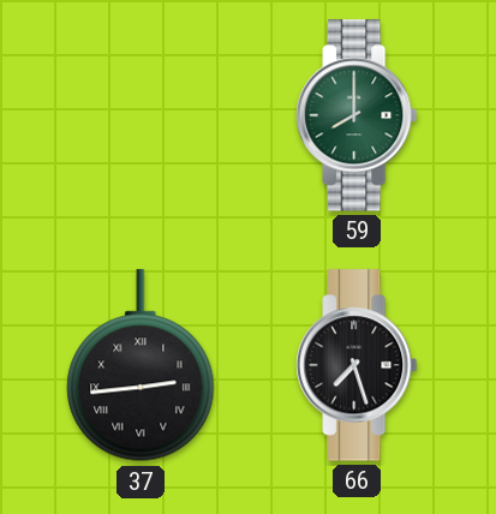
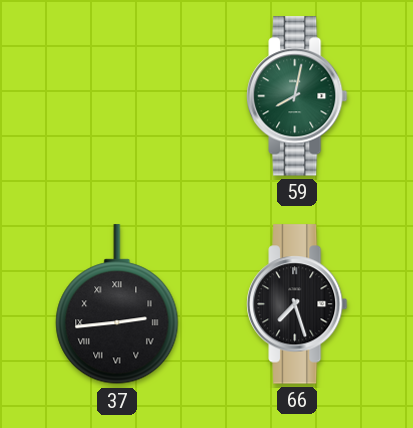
59: 8:00 -> 8:02 (297, 96)
